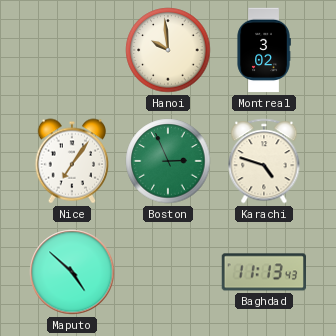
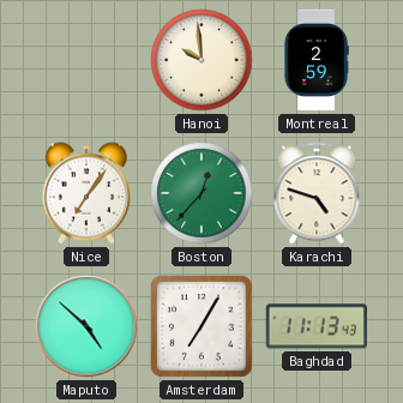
Montreal: 3:02 -> 2:59 (317, 60)
Boston: 2:56 -> 12:37 (201, 193)
Amsterdam: none -> 7:05 (201, 326)
